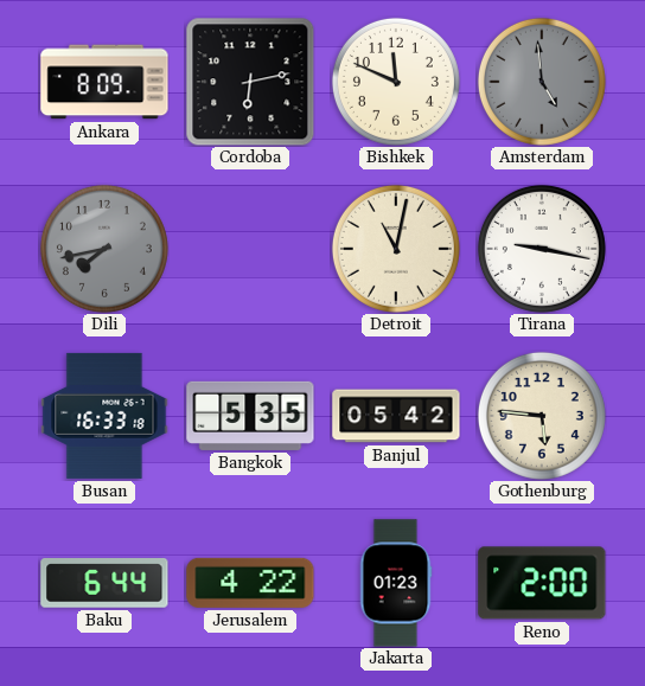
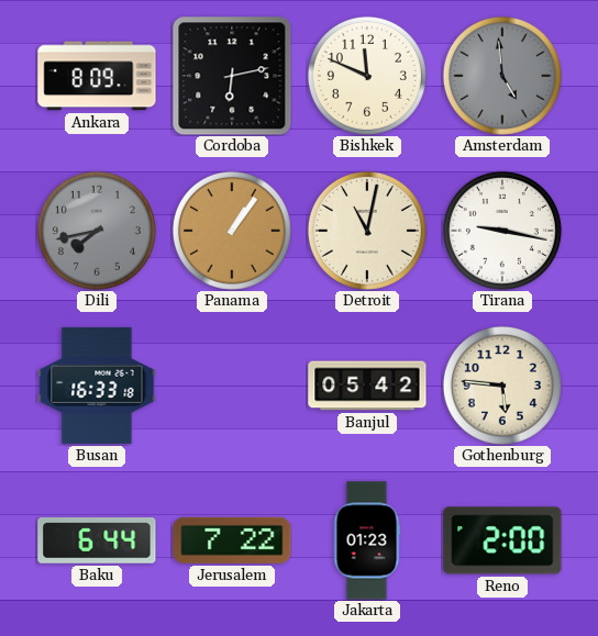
Panama: none -> 1:06 (232, 231)
Bangkok: 5:35 -> none (250, 416)
Jerusalem: 4:22 -> 7:22 (232, 540)
